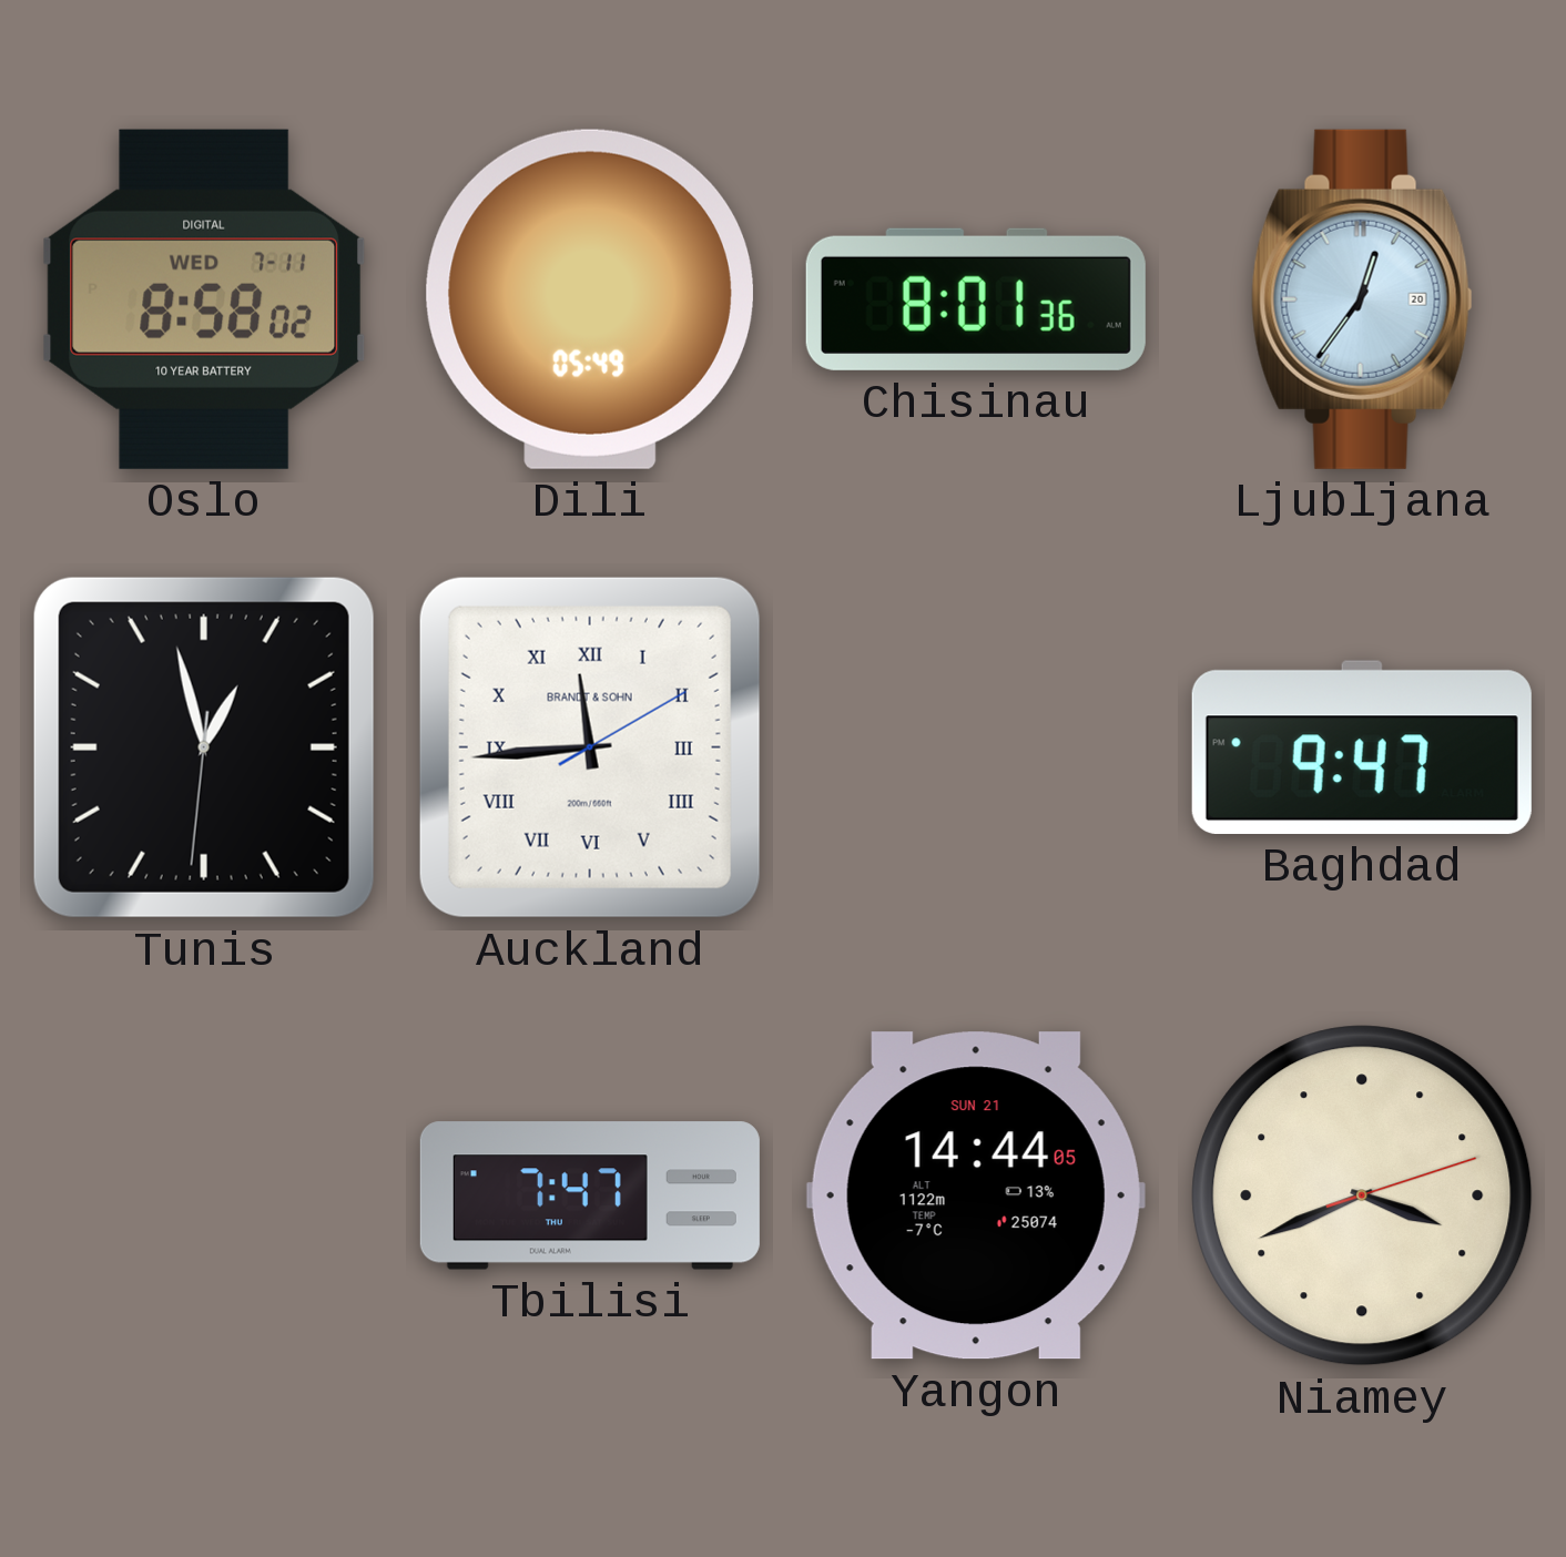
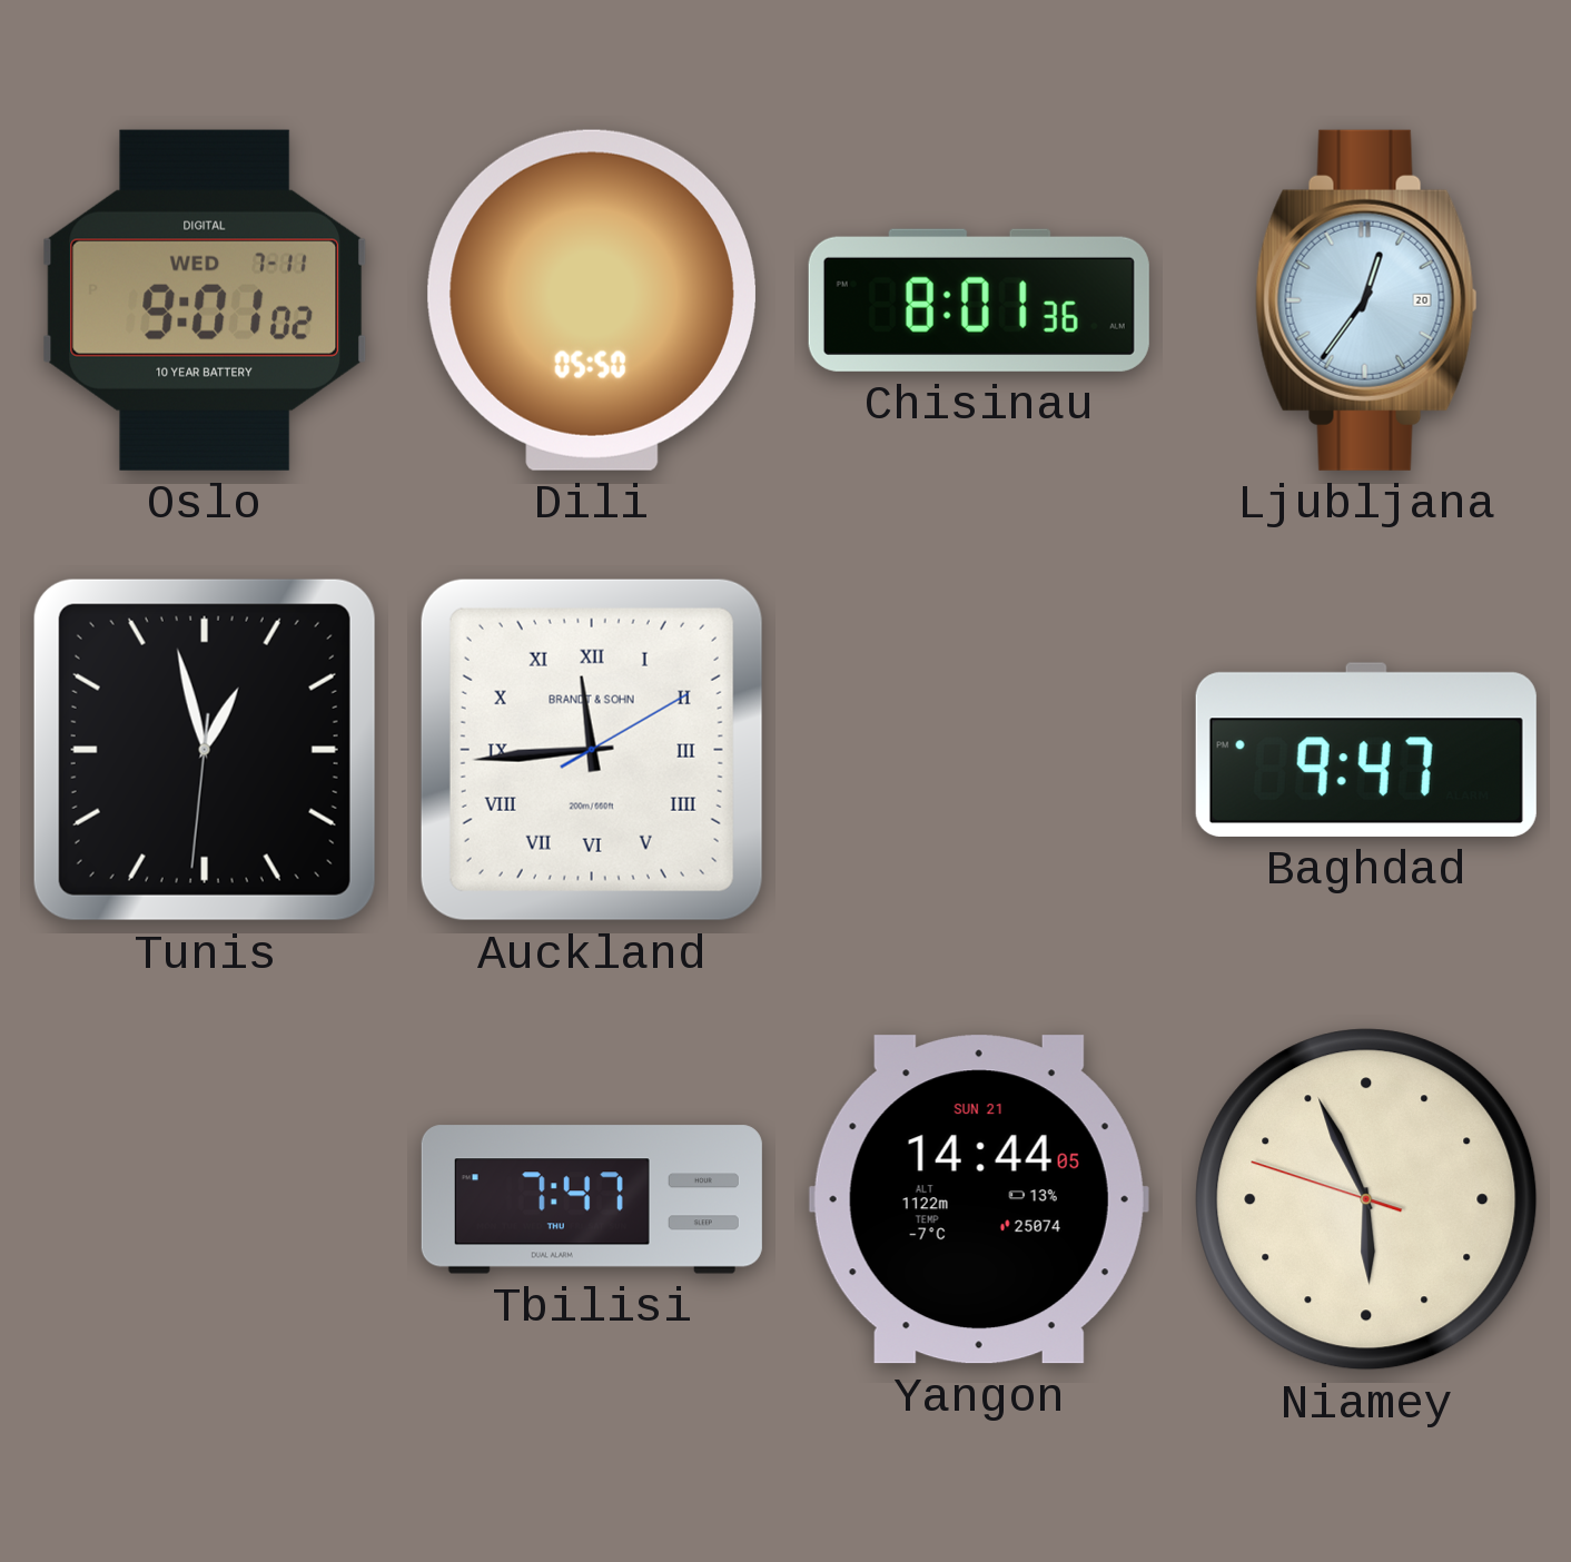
Oslo: 8:58 -> 9:01 (204, 300)
Dili: 05:49 -> 05:50 (592, 300)
Niamey: 3:41 -> 5:55 (1366, 1199)
